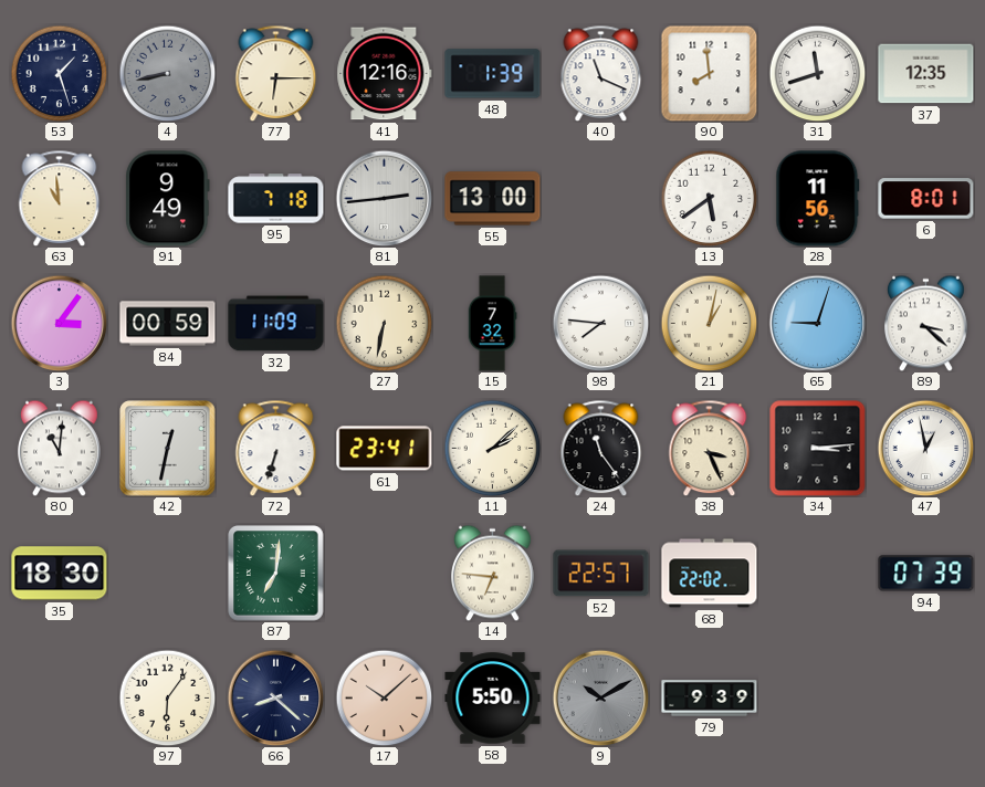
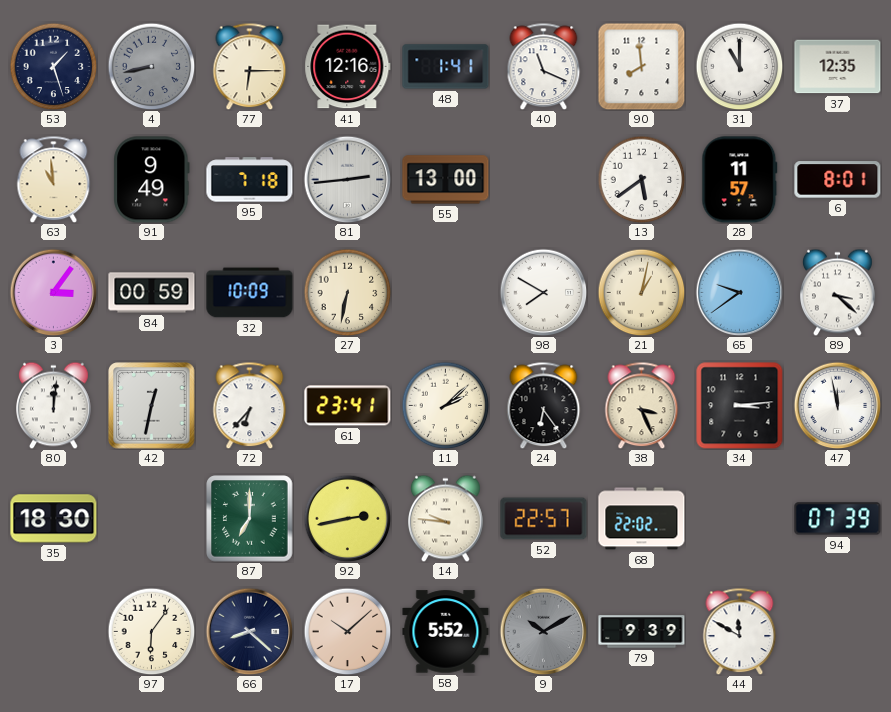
48: 1:39 -> 1:41 (446, 67)
31: 11:42 -> 11:00 (739, 66)
28: 11:56 -> 11:57 (740, 180)
32: 11:09 -> 10:09 (250, 293)
15: 7:32 -> none (492, 324)
98: 7:46 -> 7:50 (543, 292)
65: 9:03 -> 9:39 (739, 292)
80: 11:01 -> 12:01 (54, 405)
72: 6:33 -> 6:37 (250, 405)
24: 11:24 -> 6:24 (544, 405)
47: 12:58 -> 11:58 (837, 405)
87: 7:01 -> 7:00 (250, 519)
92: none -> 2:43 (347, 518)
14: 6:46 -> 9:46 (446, 518)
58: 5:50 -> 5:52 (446, 632)
44: none -> 11:50 (740, 631)
